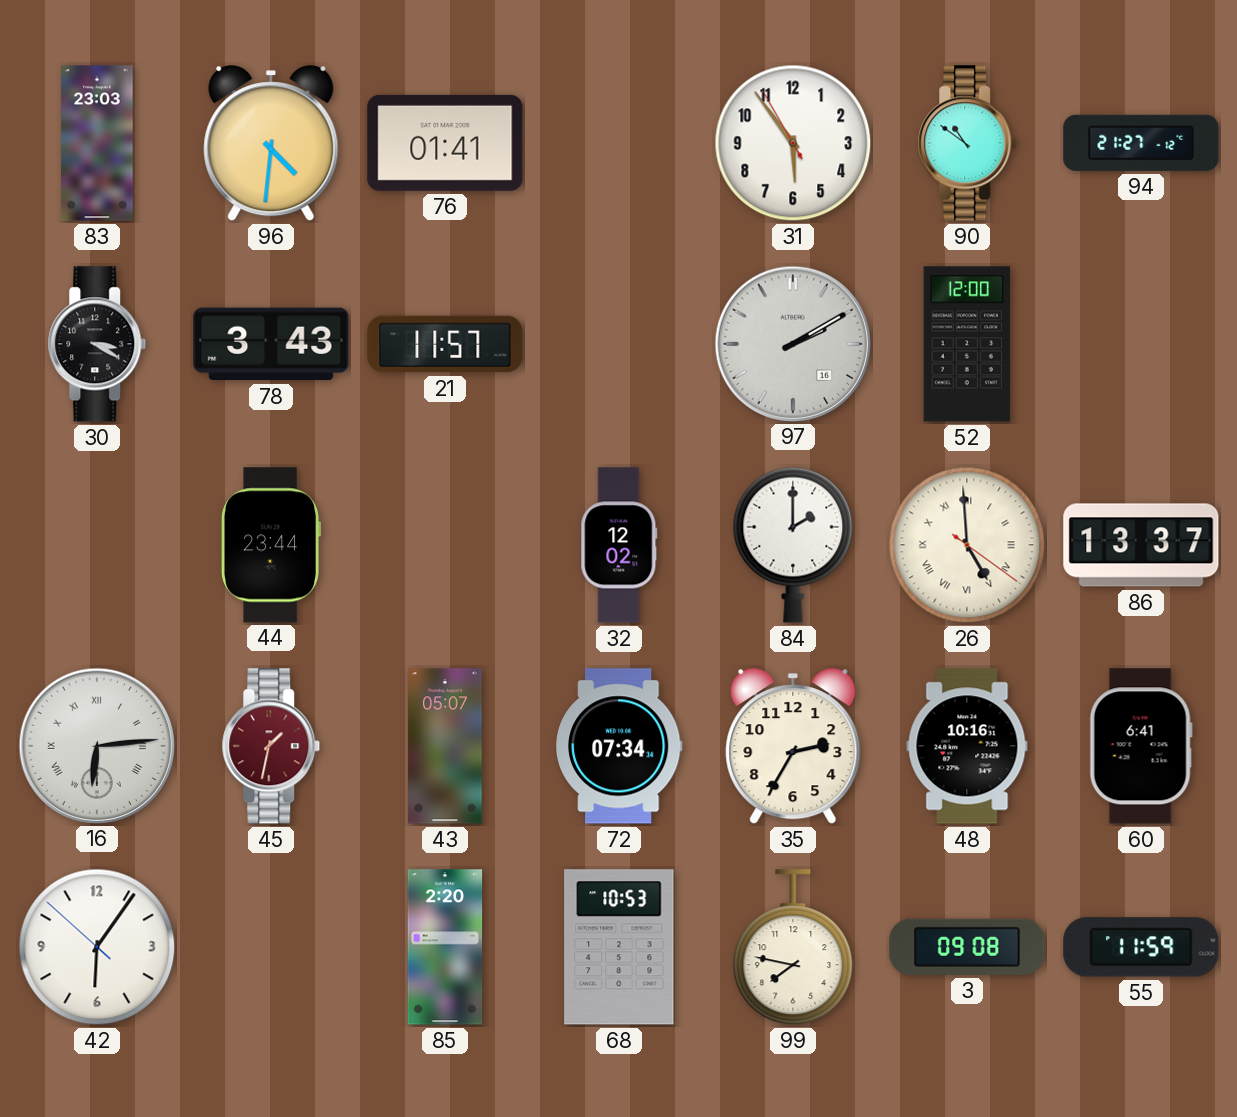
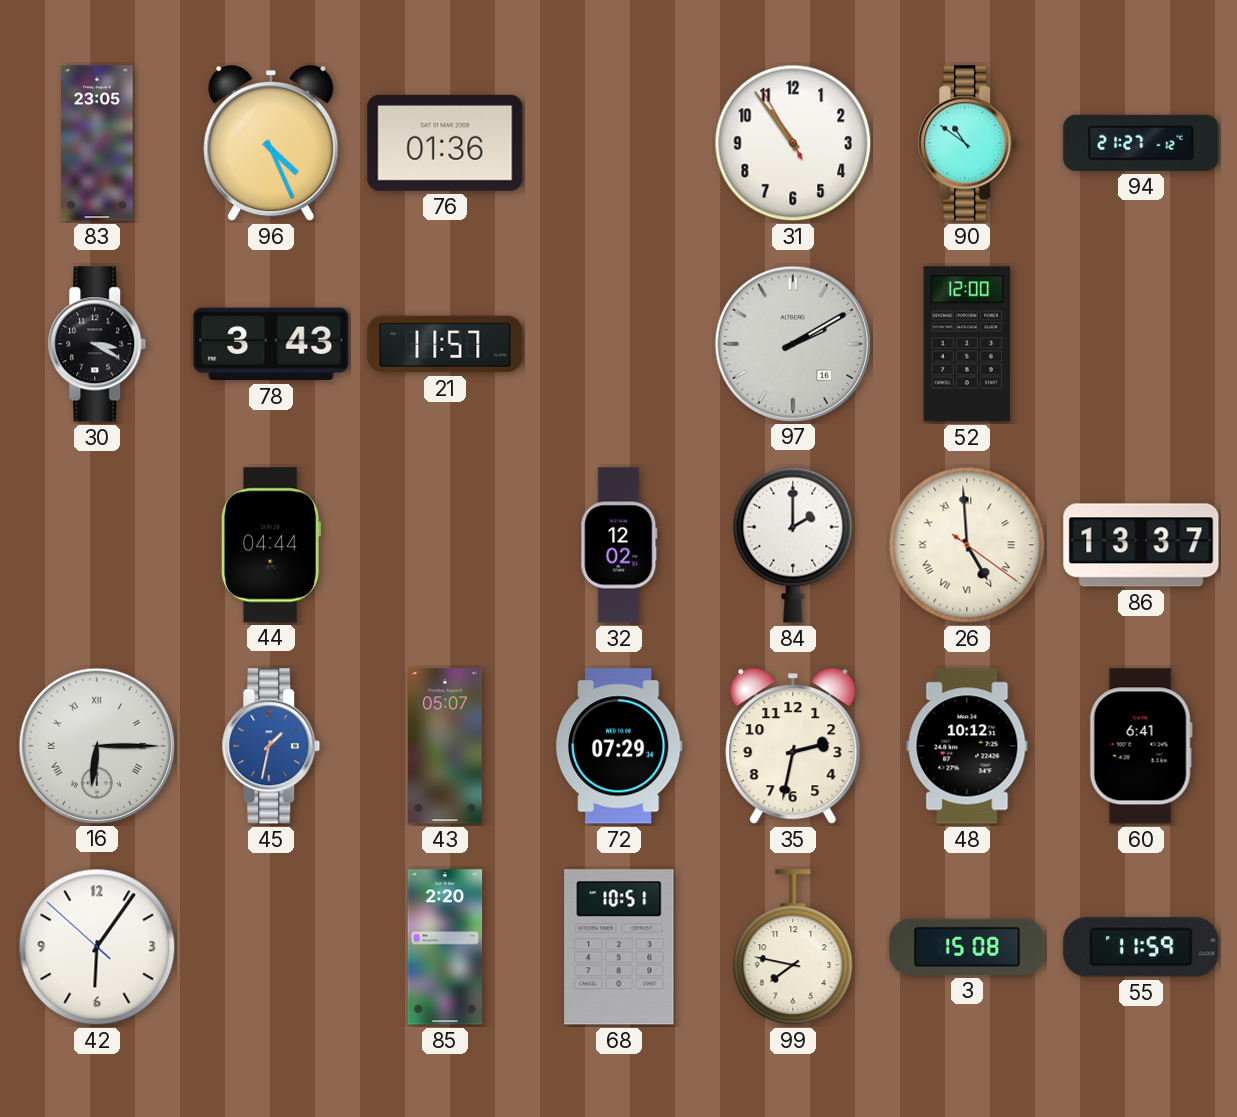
83: 23:03 -> 23:05 (97, 143)
96: 4:31 -> 4:26 (271, 144)
76: 01:41 -> 01:36 (445, 143)
31: 5:53 -> 10:53 (793, 143)
44: 23:44 -> 04:44 (271, 545)
16: 6:14 -> 6:15 (96, 745)
45 dial: burgundy -> blue (271, 746)
72: 07:34 -> 07:29 (620, 746)
35: 2:35 -> 2:32 (793, 747)
48: 10:16 -> 10:12 (967, 746)
68: 10:53 -> 10:51 (619, 947)
3: 09:08 -> 15:08 (967, 947)
